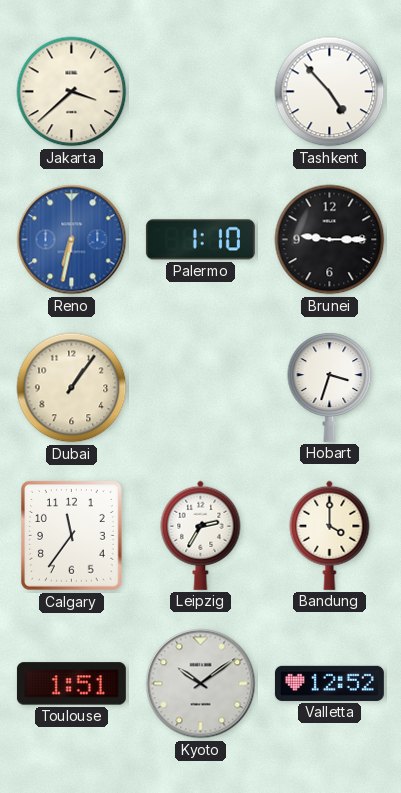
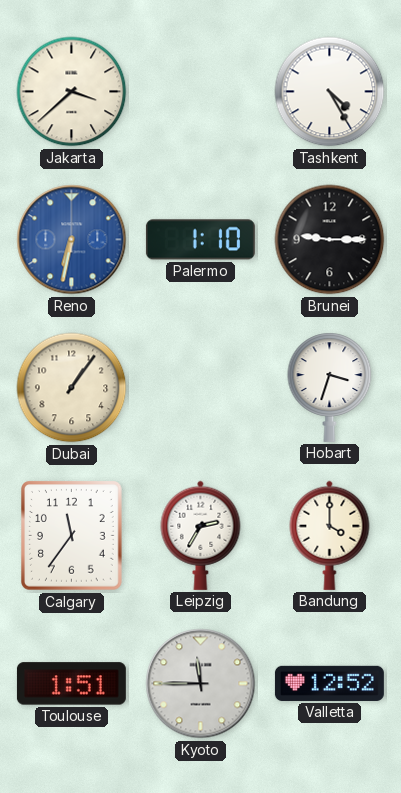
Tashkent: 4:53 -> 4:25 (330, 92)
Kyoto: 10:09 -> 11:45 (201, 684)
